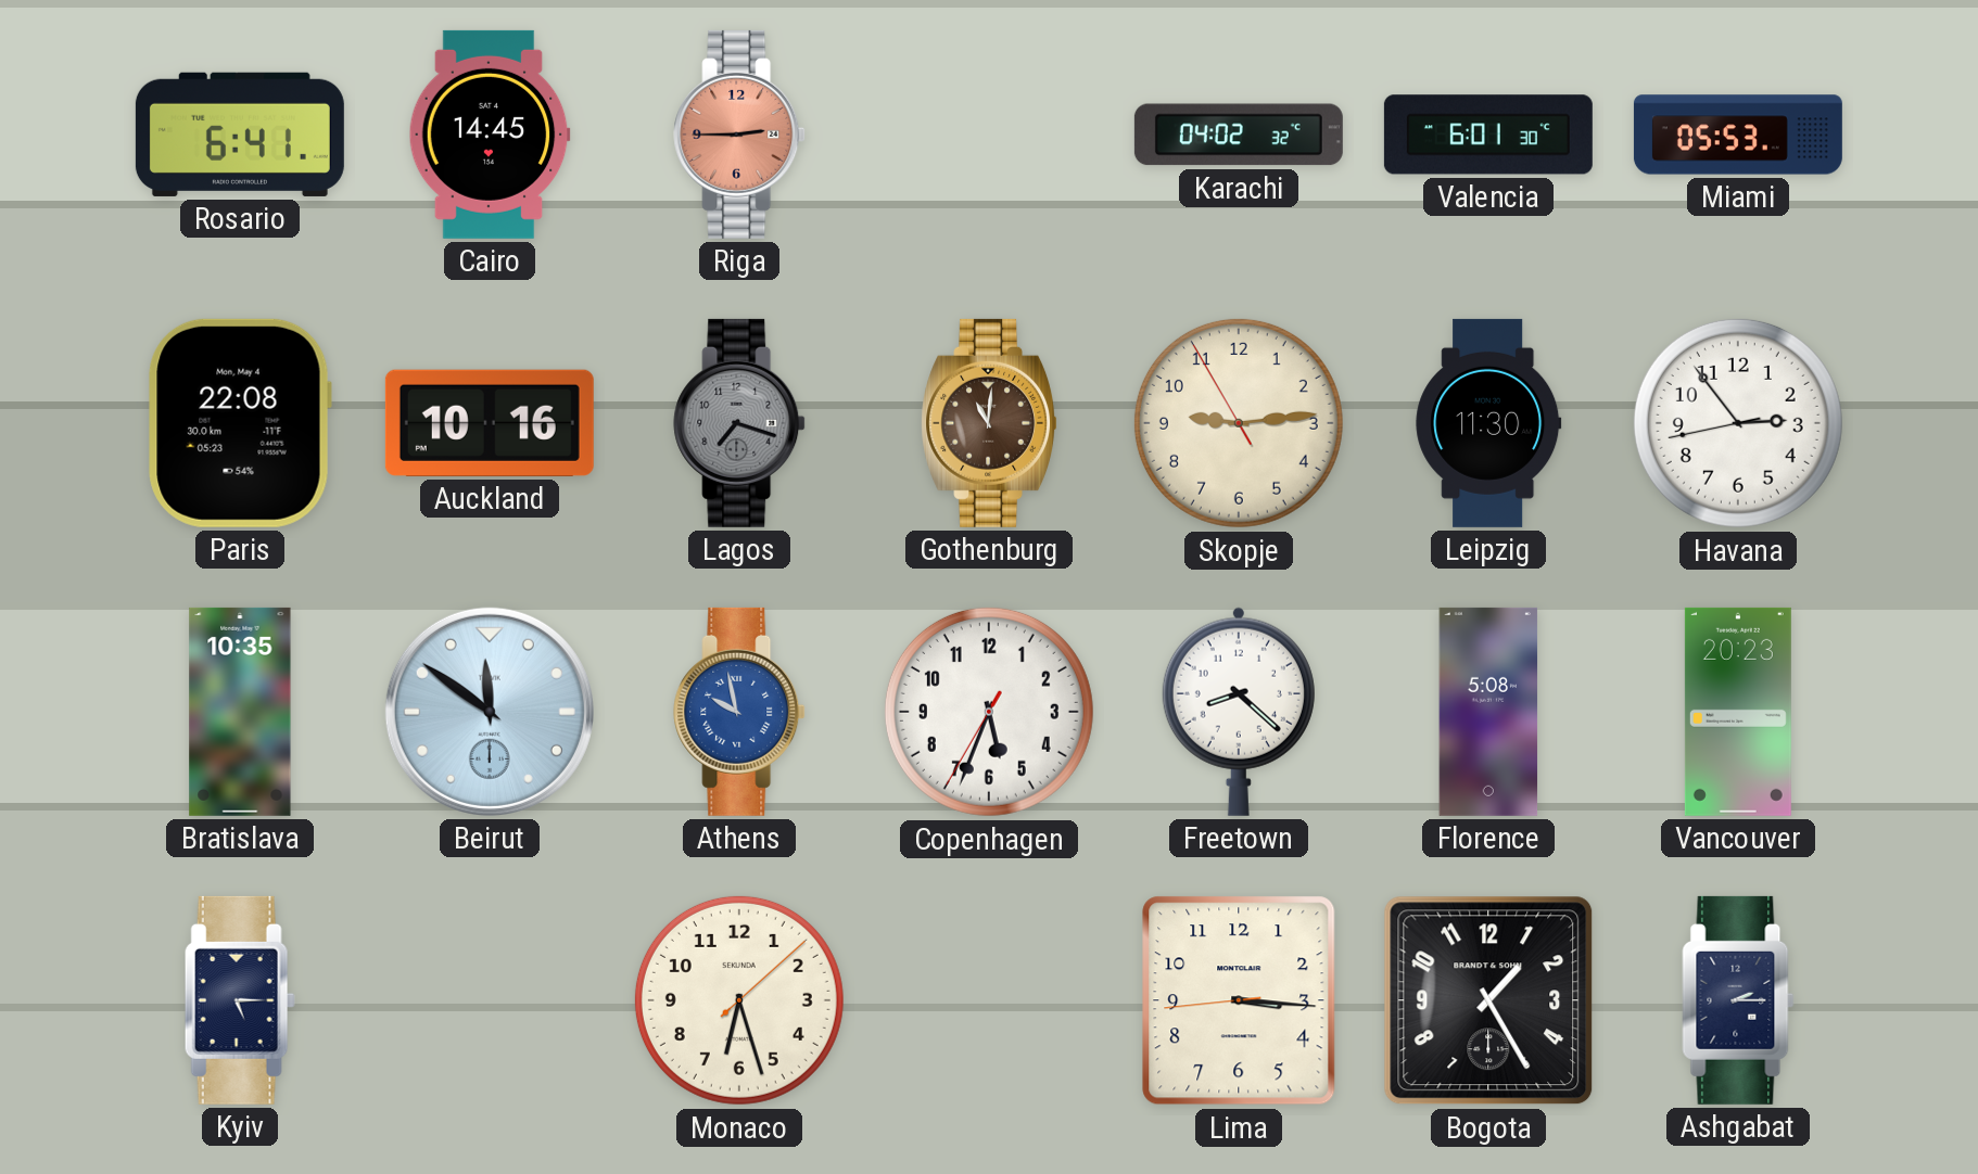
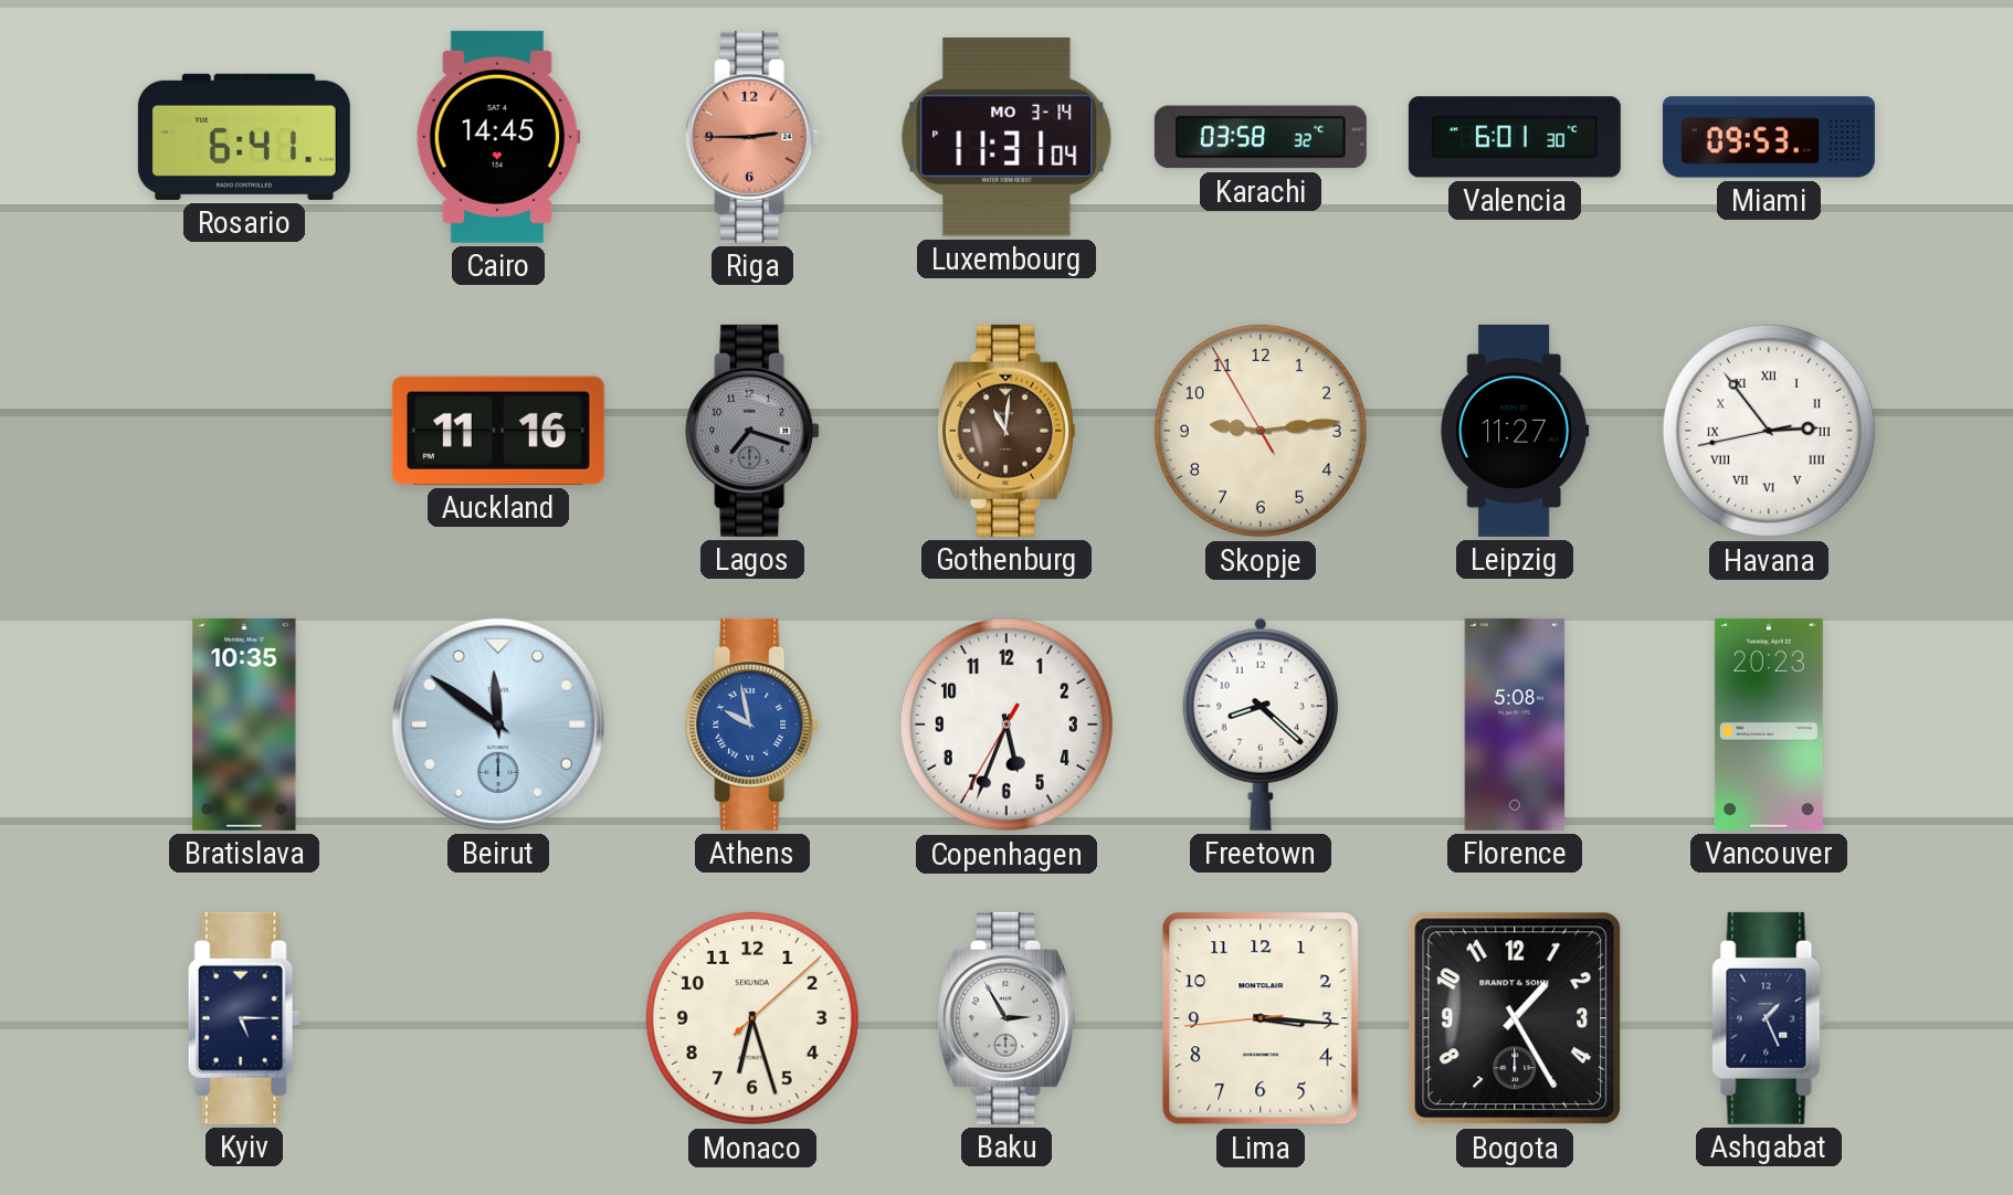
Luxembourg: none -> 11:31 (1006, 138)
Karachi: 04:02 -> 03:58 (1261, 137)
Miami: 05:53 -> 09:53 (1769, 137)
Paris: 22:08 -> none (240, 423)
Auckland: 10:16 -> 11:16 (498, 431)
Leipzig: 11:30 -> 11:27 (1515, 431)
Havana numerals: Arabic -> Roman (1769, 431)
Baku: none -> 2:55 (1006, 1018)
Ashgabat: 2:15 -> 1:26 (1769, 1018)
